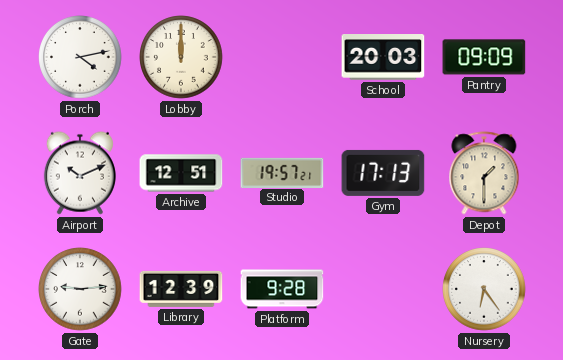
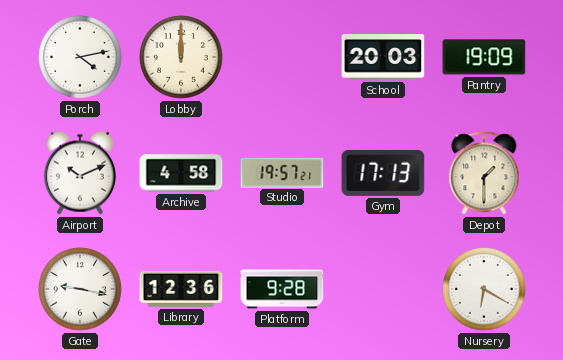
Pantry: 09:09 -> 19:09 (484, 57)
Archive: 12:51 -> 4:58 (181, 173)
Gate: 9:14 -> 9:17 (80, 289)
Library: 12:39 -> 12:36 (181, 289)
Nursery: 6:24 -> 6:20 (484, 289)
